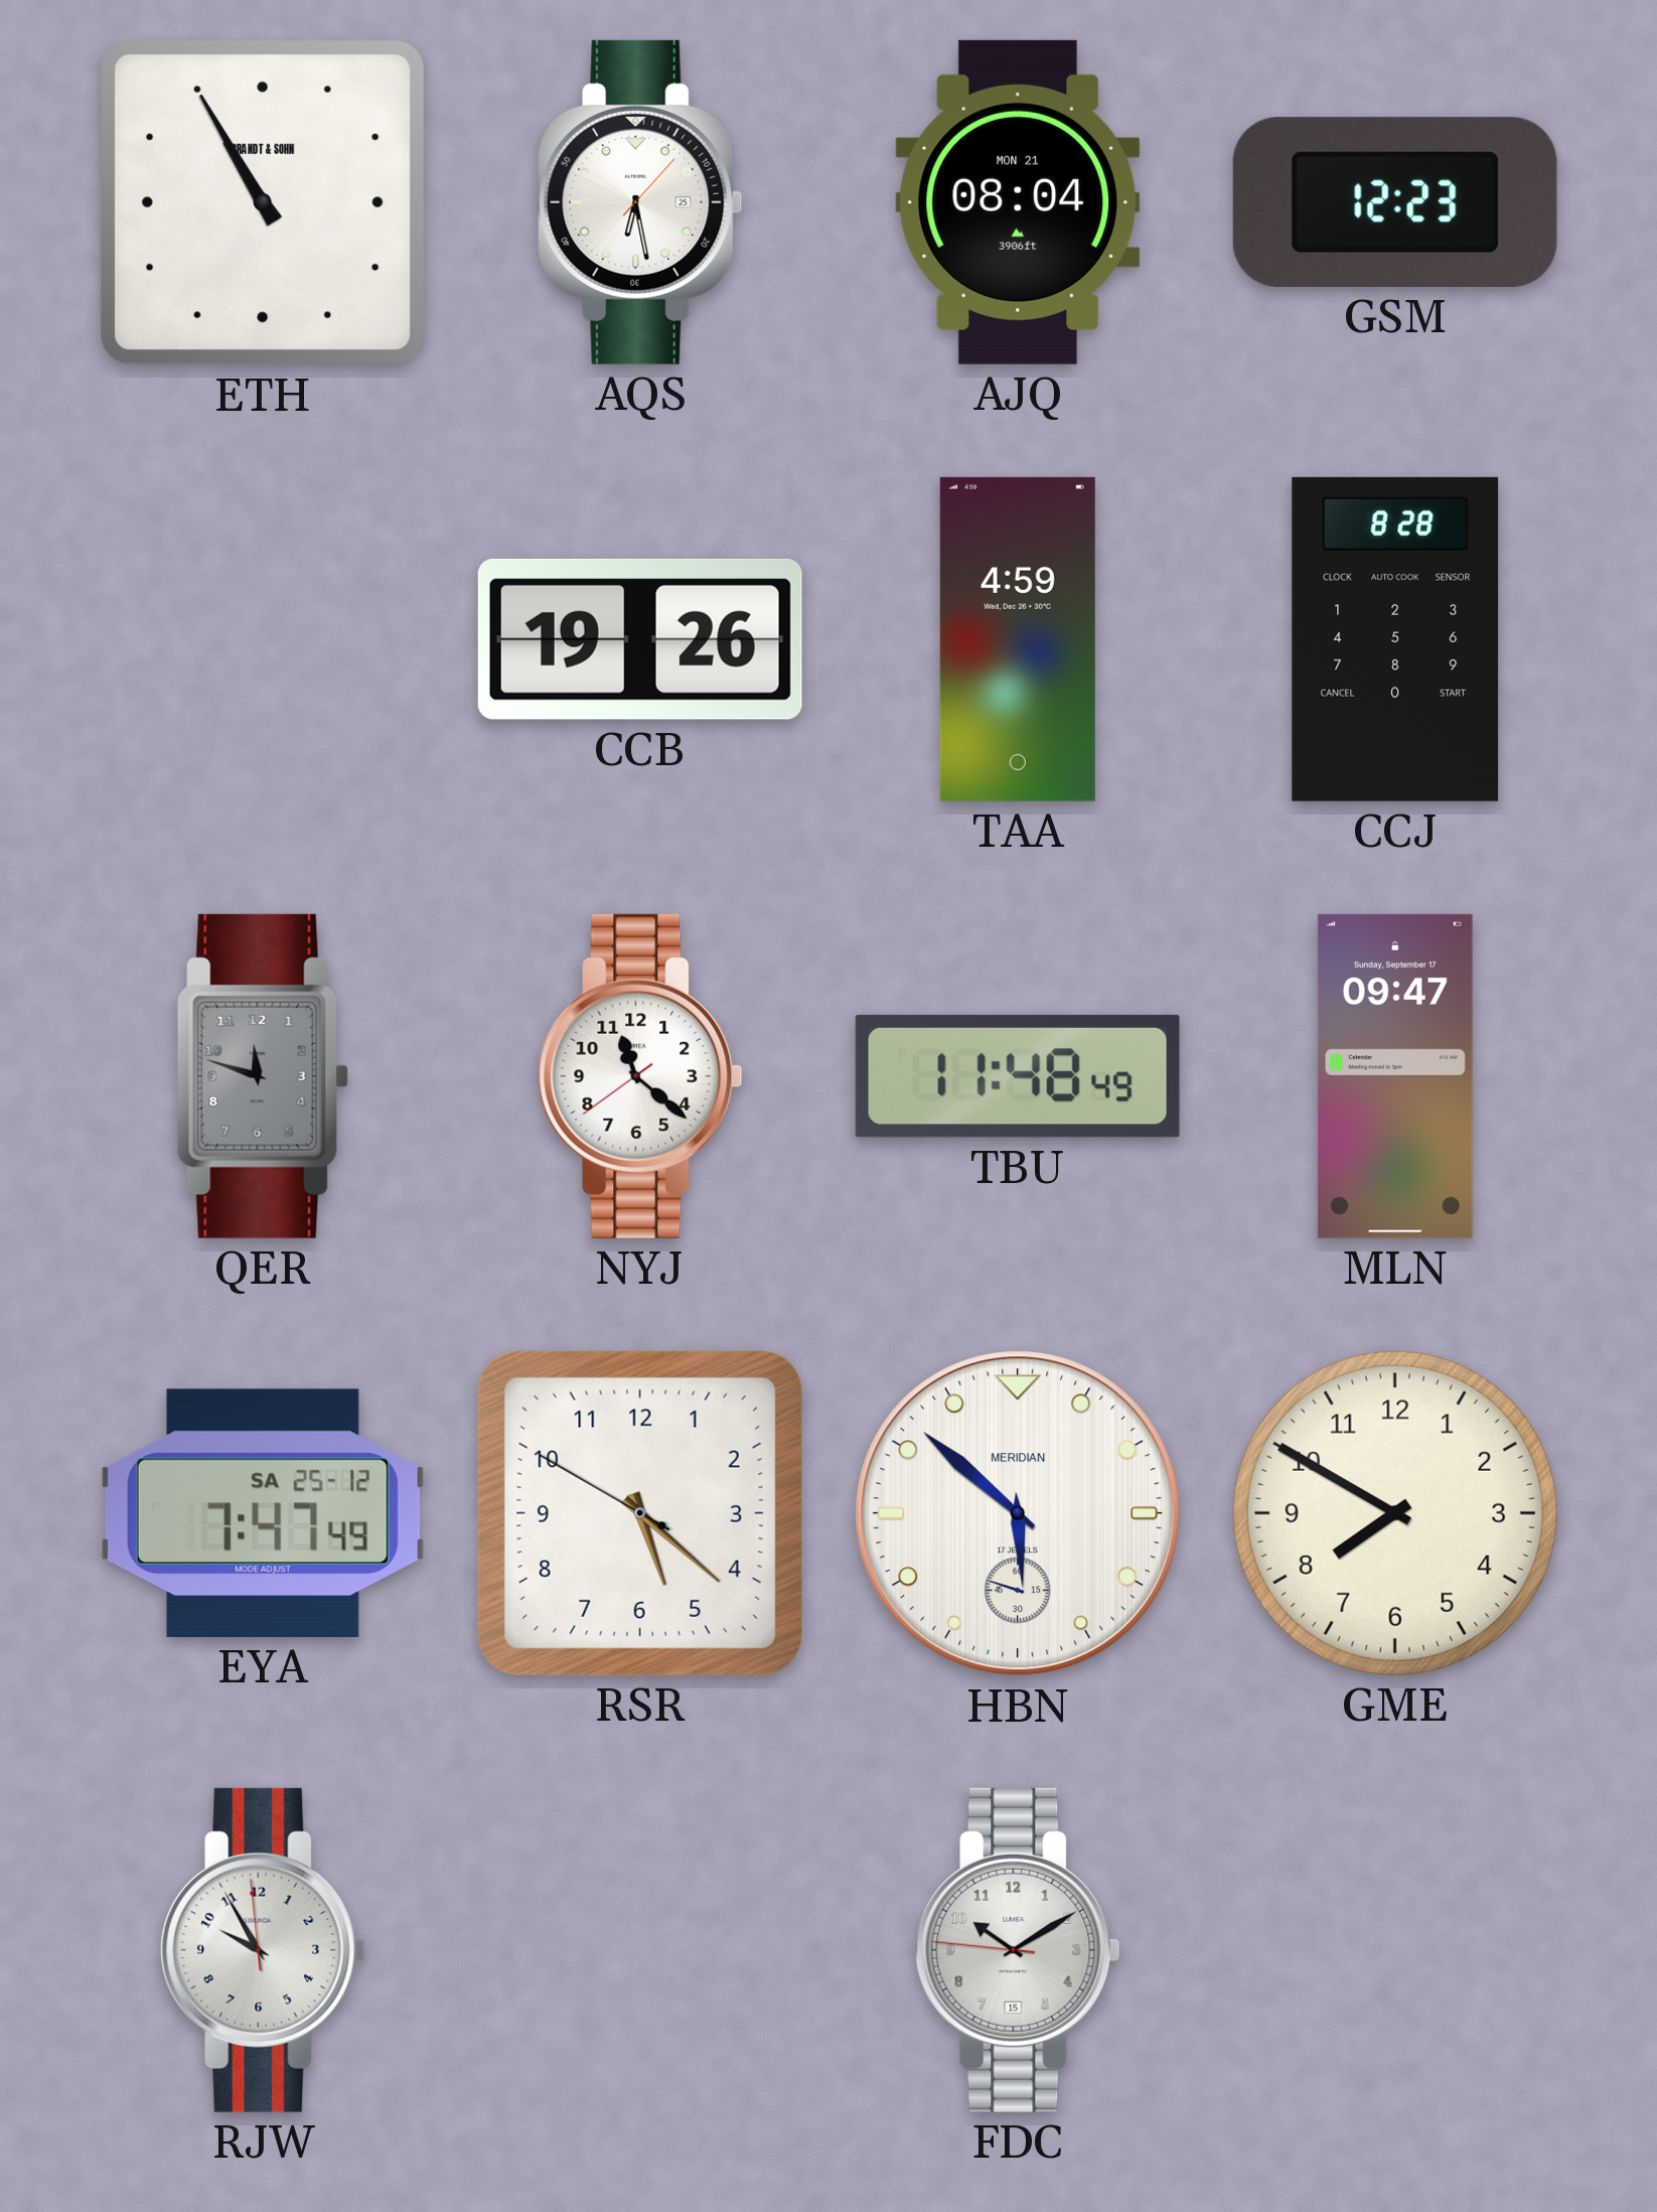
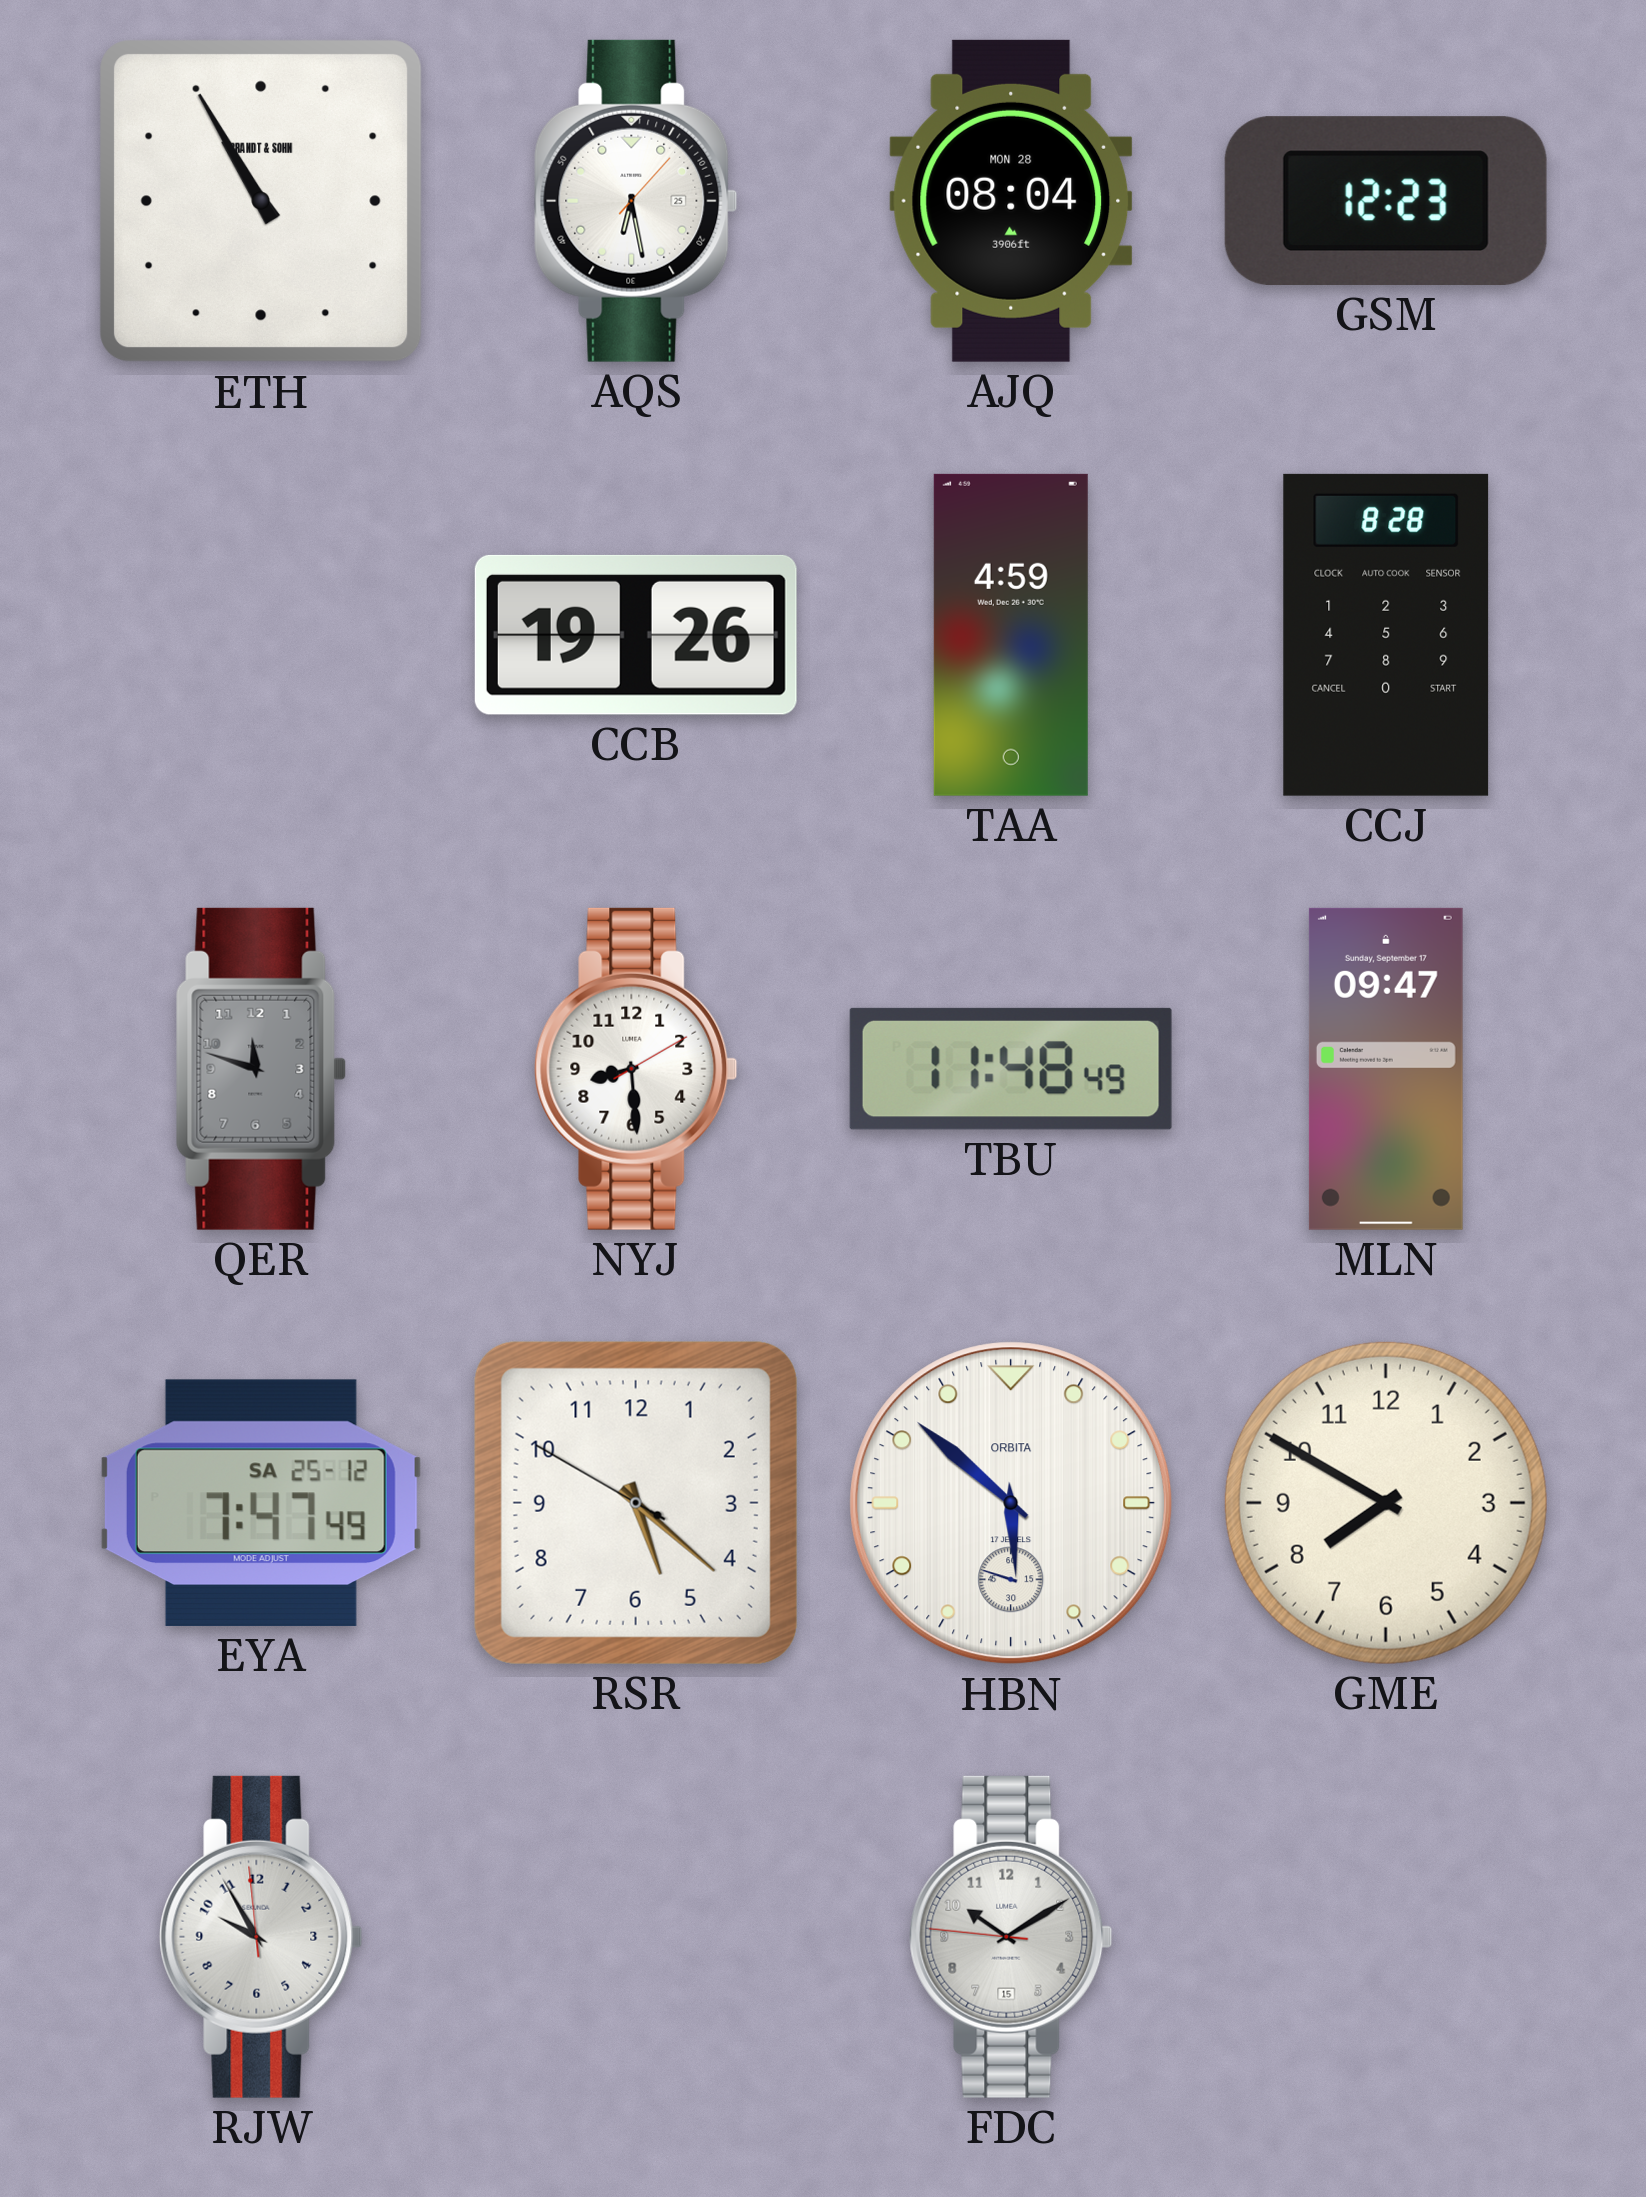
AJQ date: MON 21 -> MON 28 (1011, 201)
NYJ: 11:21 -> 8:29 (636, 1069)
HBN brand: MERIDIAN -> ORBITA (1011, 1503)
